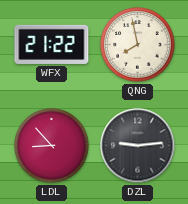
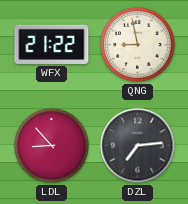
QNG: 7:58 -> 8:58 (138, 45)
DZL: 9:14 -> 7:14 (138, 146)
